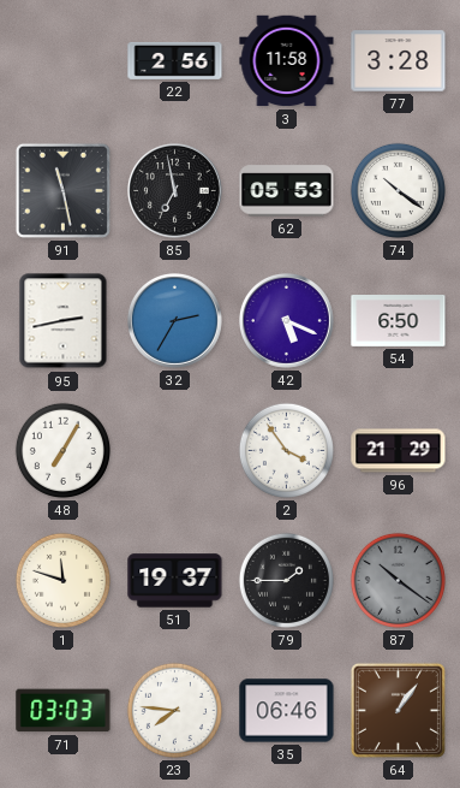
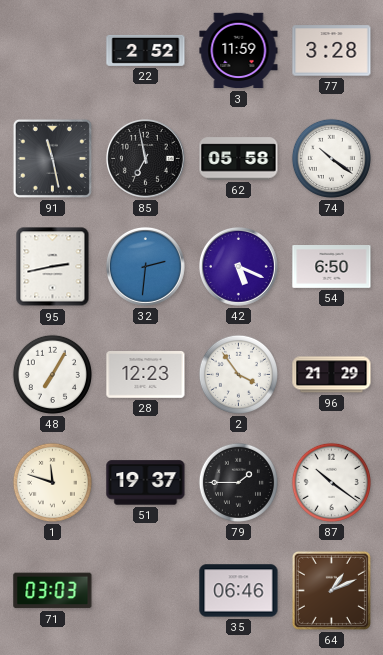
22: 2:56 -> 2:52 (146, 50)
3: 11:58 -> 11:59 (239, 51)
62: 05:53 -> 05:58 (239, 159)
32: 2:35 -> 2:31 (146, 267)
28: none -> 12:23 (146, 375)
87 dial: grey -> white (331, 482)
23: 7:46 -> none (174, 710)
64: 1:06 -> 1:11 (331, 590)
